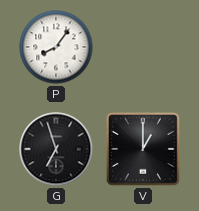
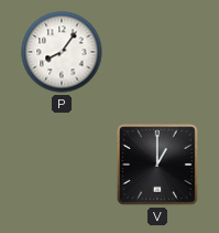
G: 6:57 -> none (56, 149)
